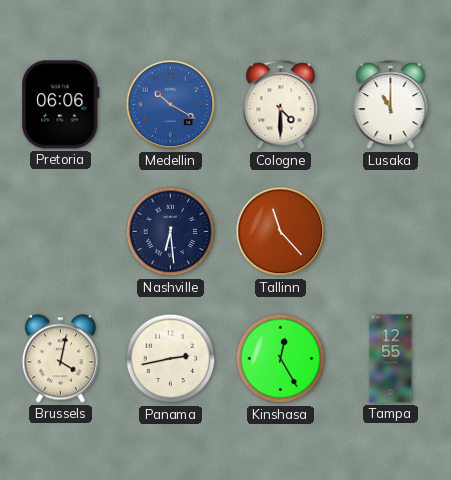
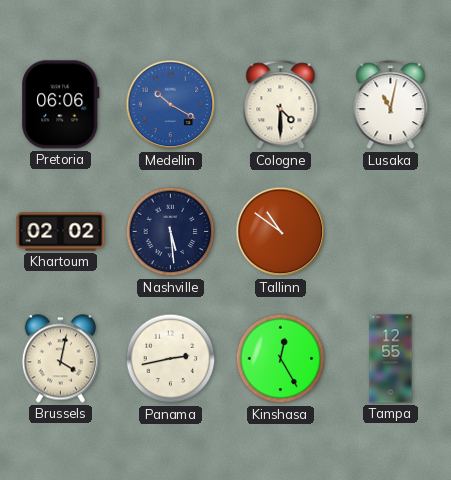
Lusaka: 11:00 -> 11:02 (391, 105)
Khartoum: none -> 02:02 (61, 232)
Nashville: 6:29 -> 5:29 (171, 232)
Tallinn: 11:23 -> 10:51 (281, 232)
